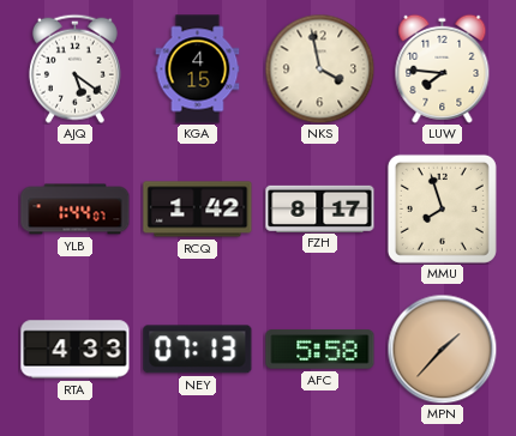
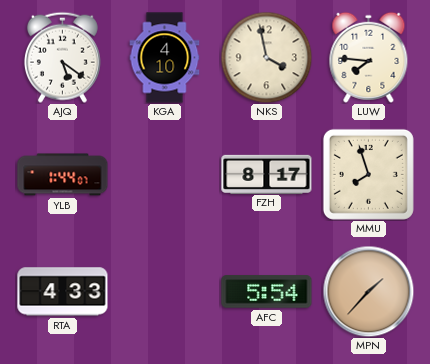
KGA: 4:15 -> 4:10 (165, 58)
RCQ: 1:42 -> none (198, 210)
NEY: 07:13 -> none (198, 350)
AFC: 5:58 -> 5:54 (267, 292)
